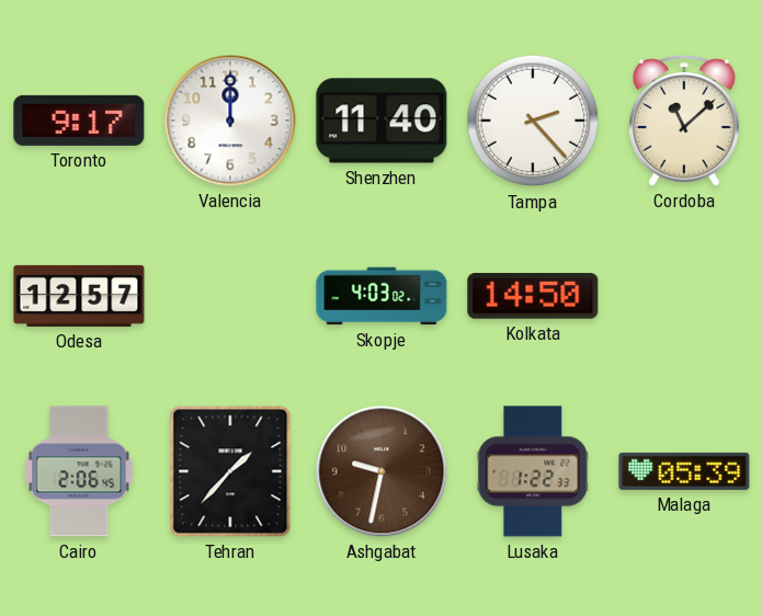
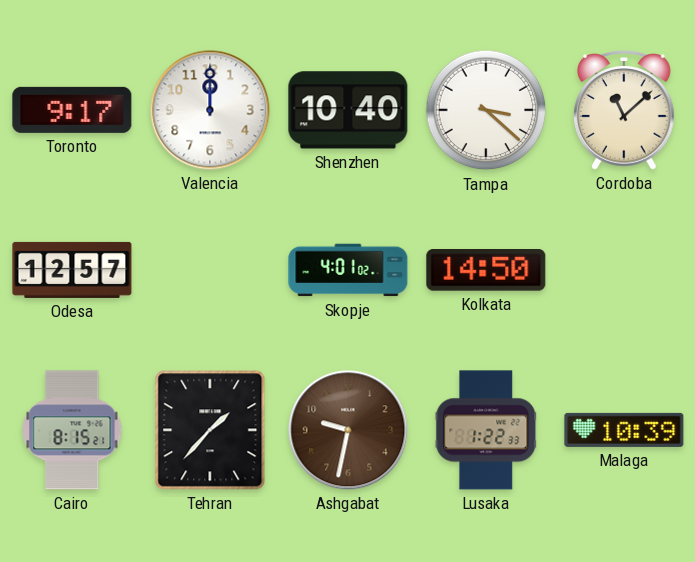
Shenzhen: 11:40 -> 10:40 (348, 110)
Tampa: 2:23 -> 3:22 (486, 110)
Skopje: 4:03 -> 4:01 (348, 270)
Cairo: 2:06 -> 8:15 (72, 430)
Malaga: 05:39 -> 10:39 (624, 430)
